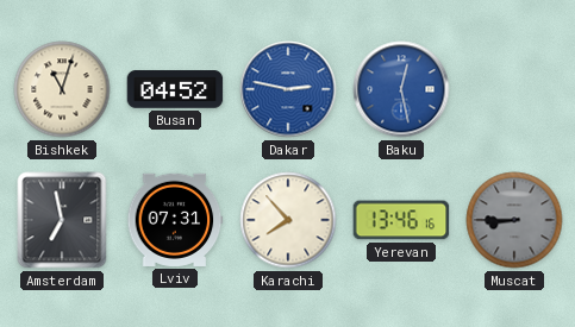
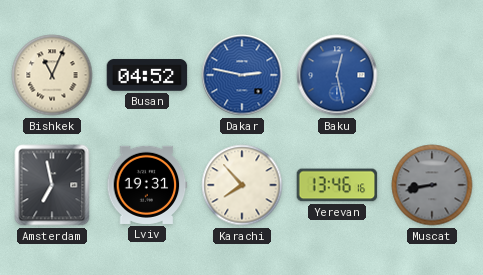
Bishkek: 11:03 -> 11:04 (52, 75)
Lviv: 07:31 -> 19:31 (147, 185)
Muscat: 8:45 -> 8:43 (432, 185)
